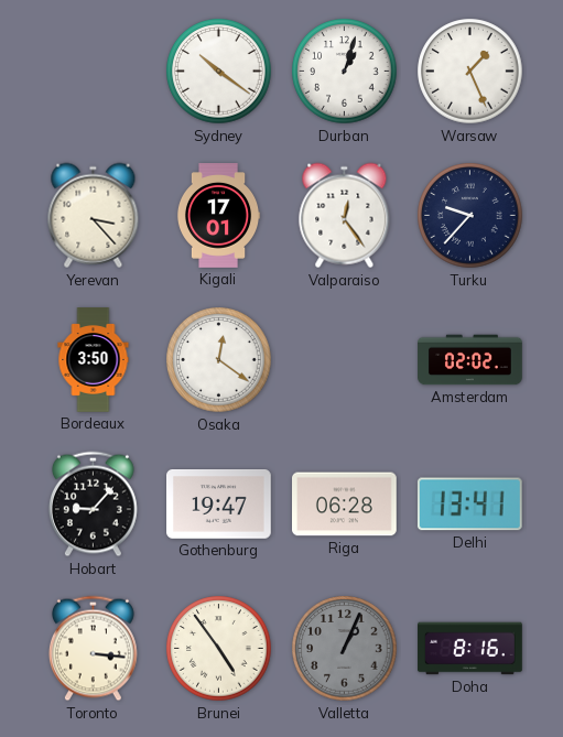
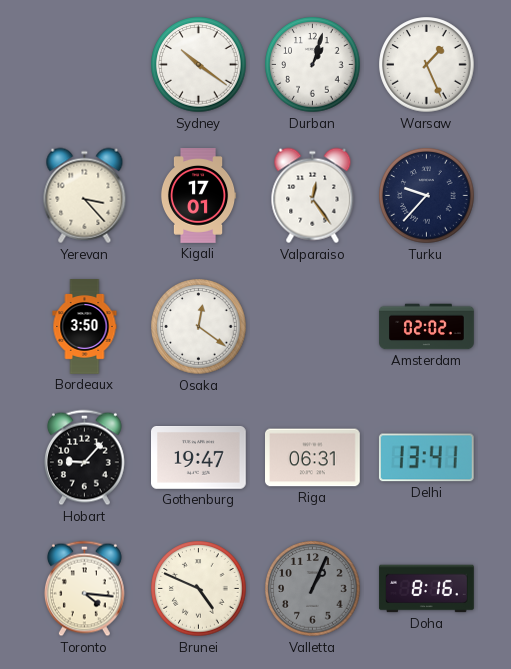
Riga: 06:28 -> 06:31 (313, 458)
Toronto: 3:16 -> 4:16 (84, 589)
Brunei: 4:54 -> 4:49 (199, 589)
